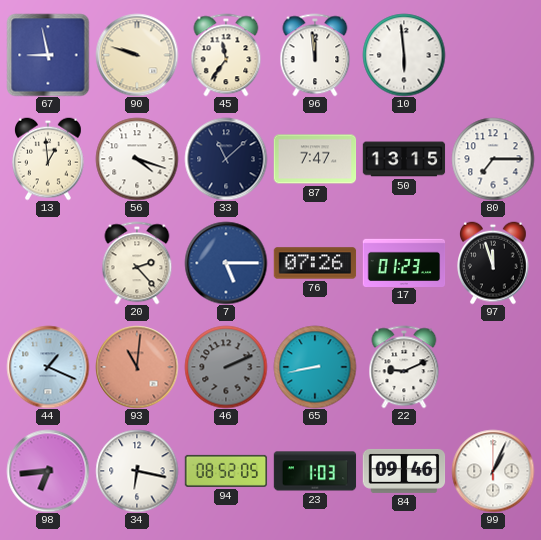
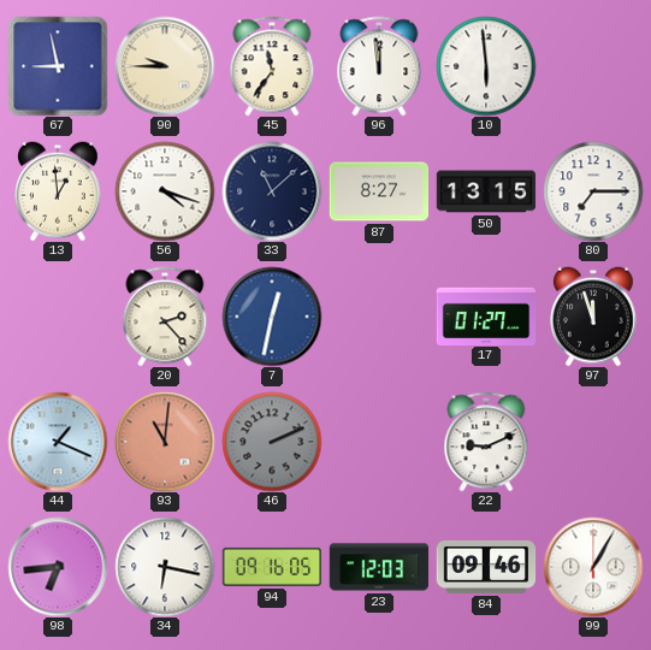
90: 9:48 -> 9:45 (165, 66)
87: 7:47 -> 8:27 (379, 191)
7: 5:15 -> 12:32 (272, 317)
76: 07:26 -> none (315, 263)
17: 01:23 -> 01:27 (486, 315)
65: 8:43 -> none (315, 367)
94: 08:52 -> 09:16 (272, 567)
23: 1:03 -> 12:03 (379, 567)
99: 1:04 -> 1:05 (593, 567)
